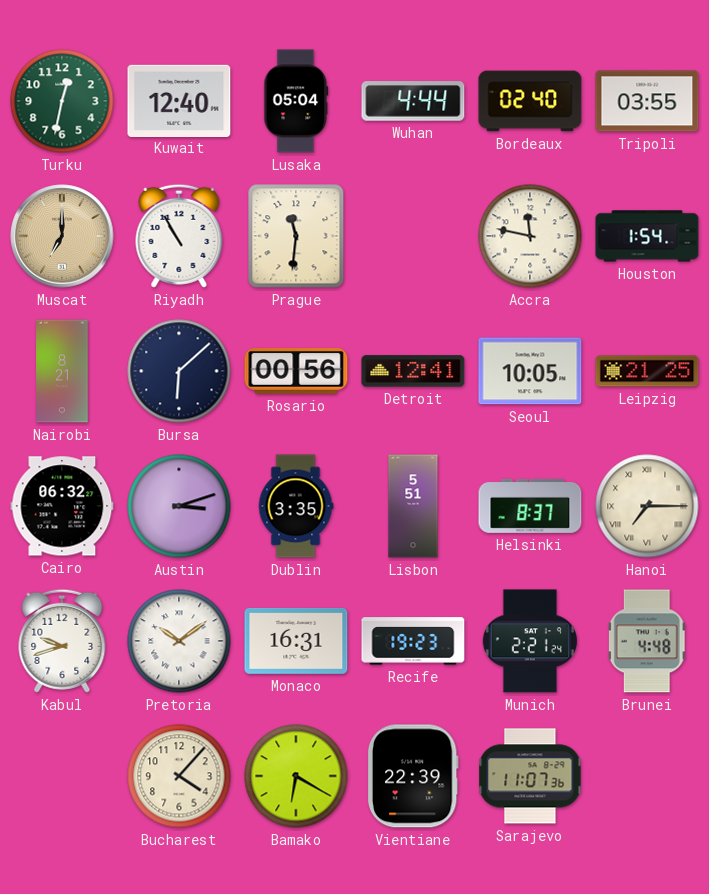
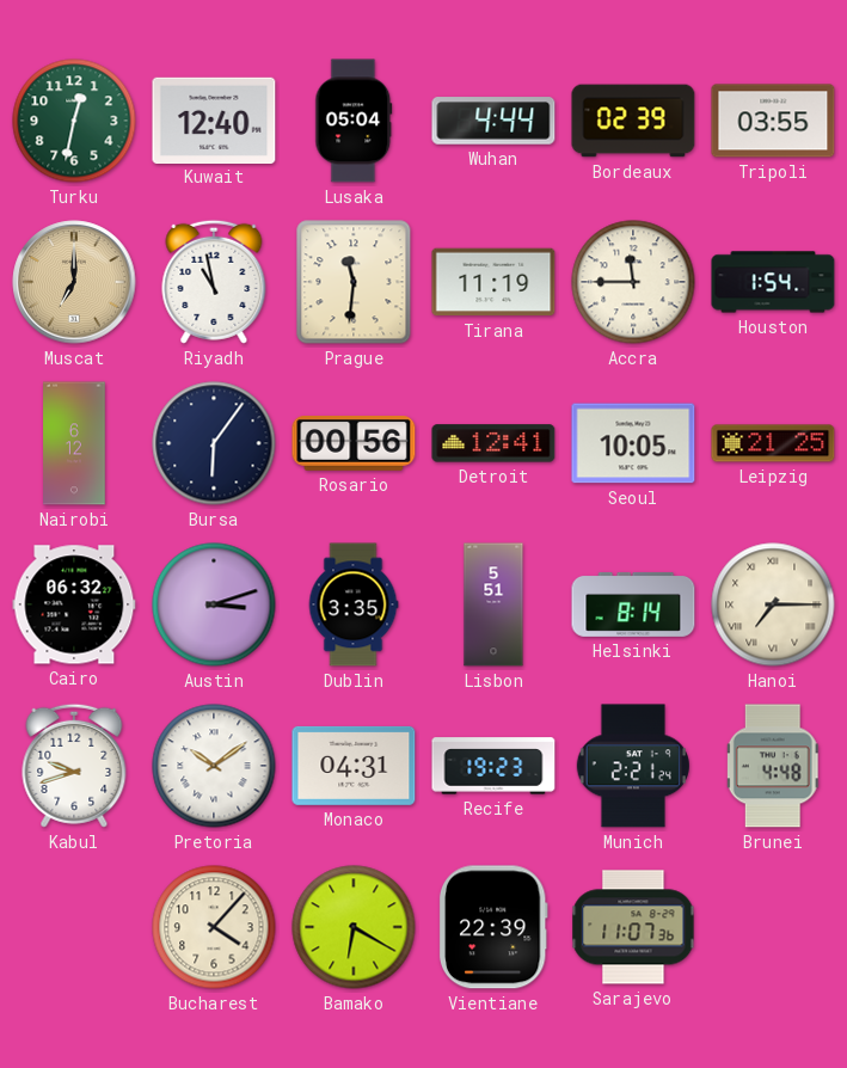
Bordeaux: 02:40 -> 02:39 (633, 121)
Riyadh: 10:55 -> 10:58 (214, 282)
Tirana: none -> 11:19 (493, 282)
Accra: 11:47 -> 11:45 (633, 282)
Nairobi: 8:21 -> 6:12 (74, 443)
Bursa: 6:08 -> 6:06 (214, 443)
Helsinki: 8:37 -> 8:14 (633, 604)
Monaco: 16:31 -> 04:31 (354, 766)
